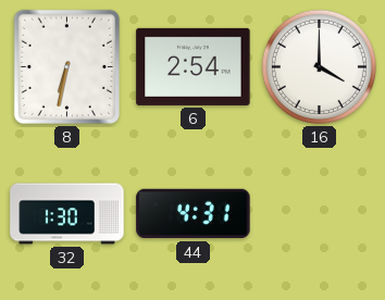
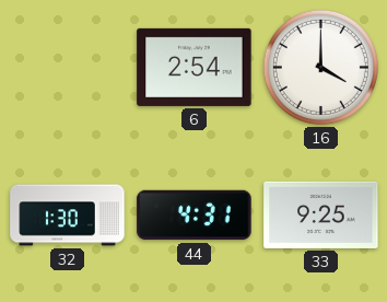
8: 6:32 -> none (66, 66)
33: none -> 9:25 (321, 214)
